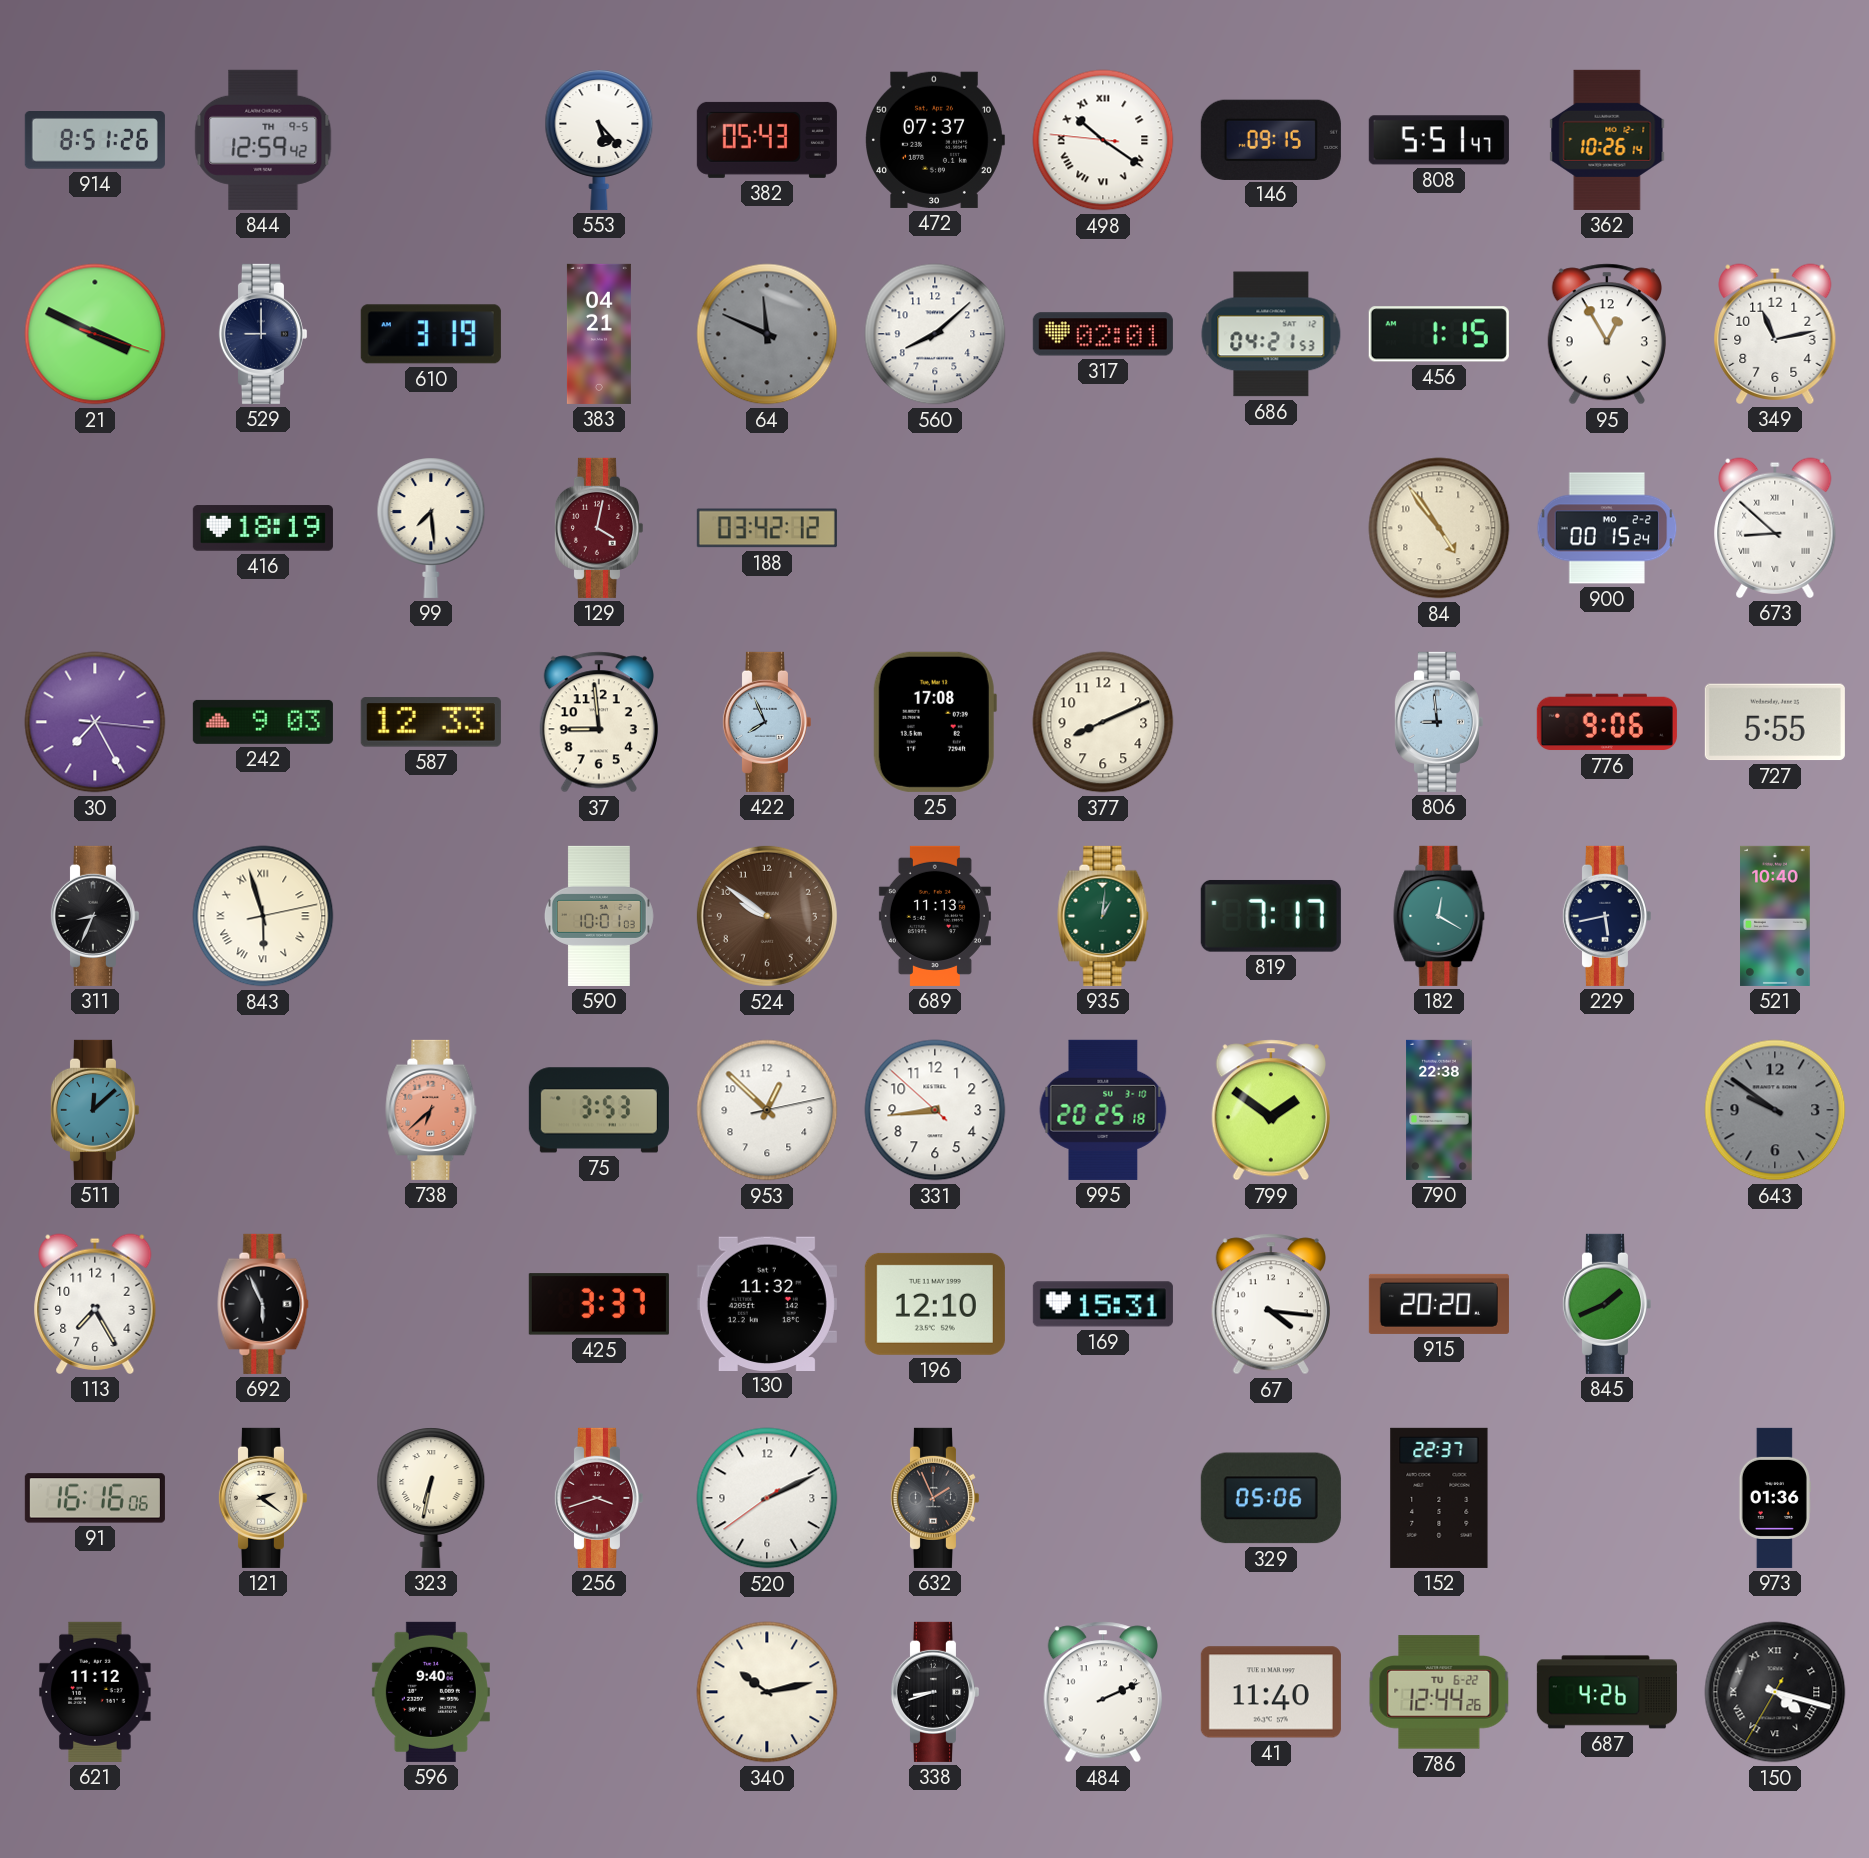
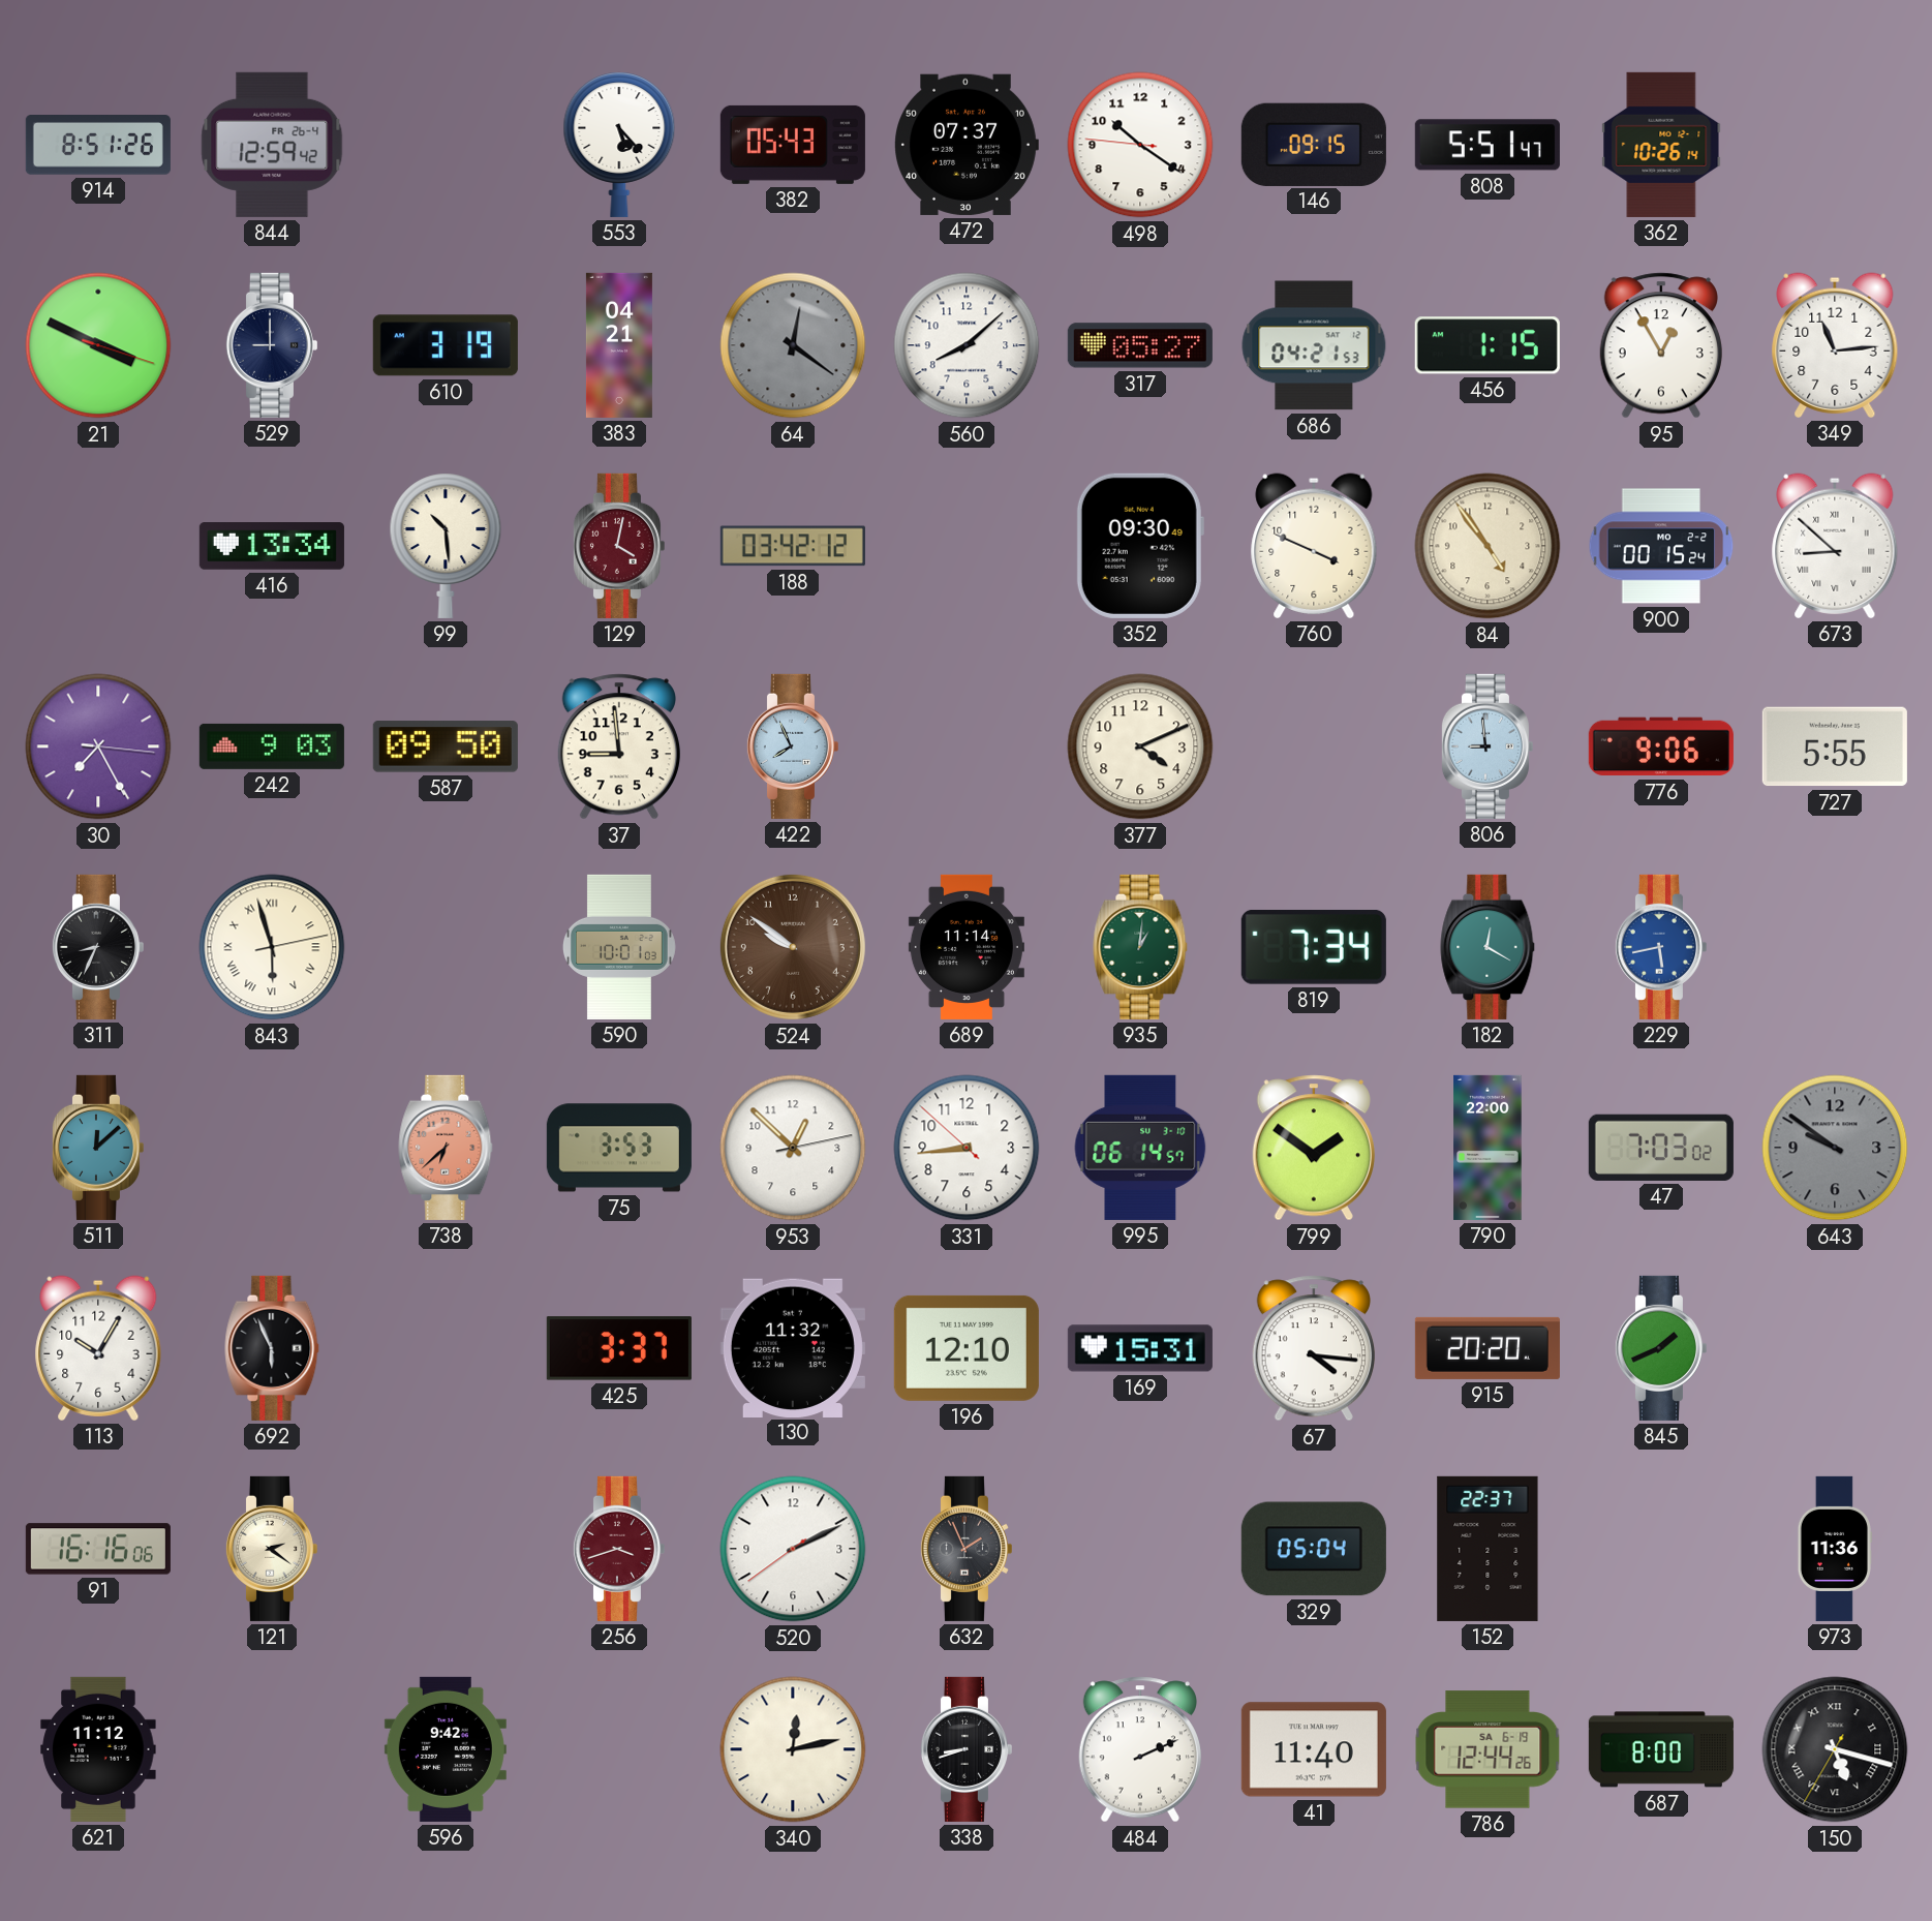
844 date: TH 9-5 -> FR 26-4 (272, 145)
498 numerals: Roman -> Arabic (1140, 145)
64: 11:49 -> 12:21 (793, 345)
317: 02:01 -> 05:27 (1140, 345)
349: 11:13 -> 11:14 (1835, 345)
416: 18:19 -> 13:34 (272, 546)
99: 7:29 -> 10:29 (446, 546)
352: none -> 09:30 (1140, 546)
760: none -> 3:49 (1314, 546)
587: 12:33 -> 09:50 (446, 746)
25: 17:08 -> none (935, 722)
377: 8:11 -> 4:11 (1140, 746)
689: 11:13 -> 11:14 (967, 947)
819: 7:17 -> 7:34 (1314, 947)
229 dial: navy -> blue (1660, 947)
521: 10:40 -> none (1775, 916)
995: 20:25 -> 06:14 (1140, 1148)
790: 22:38 -> 22:00 (1488, 1148)
47: none -> 7:03 (1661, 1148)
113: 7:25 -> 10:05 (98, 1348)
323: 6:32 -> none (431, 1498)
329: 05:06 -> 05:04 (1314, 1549)
973: 01:36 -> 11:36 (1835, 1549)
596: 9:40 -> 9:42 (446, 1749)
340: 10:13 -> 12:13 (793, 1749)
786 date: TU 6-22 -> SA 6-19 (1488, 1749)
687: 4:26 -> 8:00 (1661, 1749)
150: 4:17 -> 5:17 (1835, 1749)
